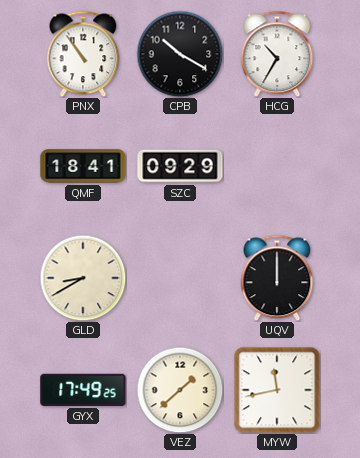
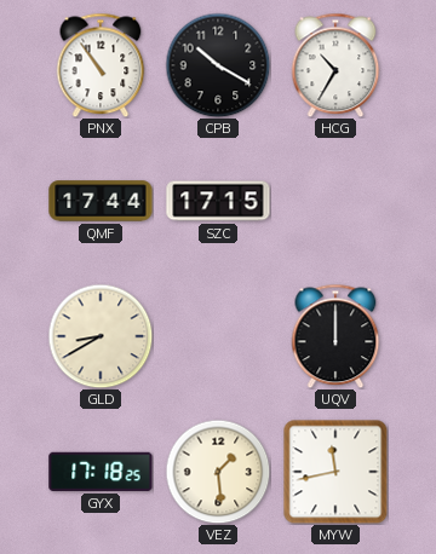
QMF: 18:41 -> 17:44 (101, 201)
SZC: 09:29 -> 17:15 (218, 201)
GYX: 17:49 -> 17:18 (101, 472)
VEZ: 1:38 -> 1:29 (218, 472)
